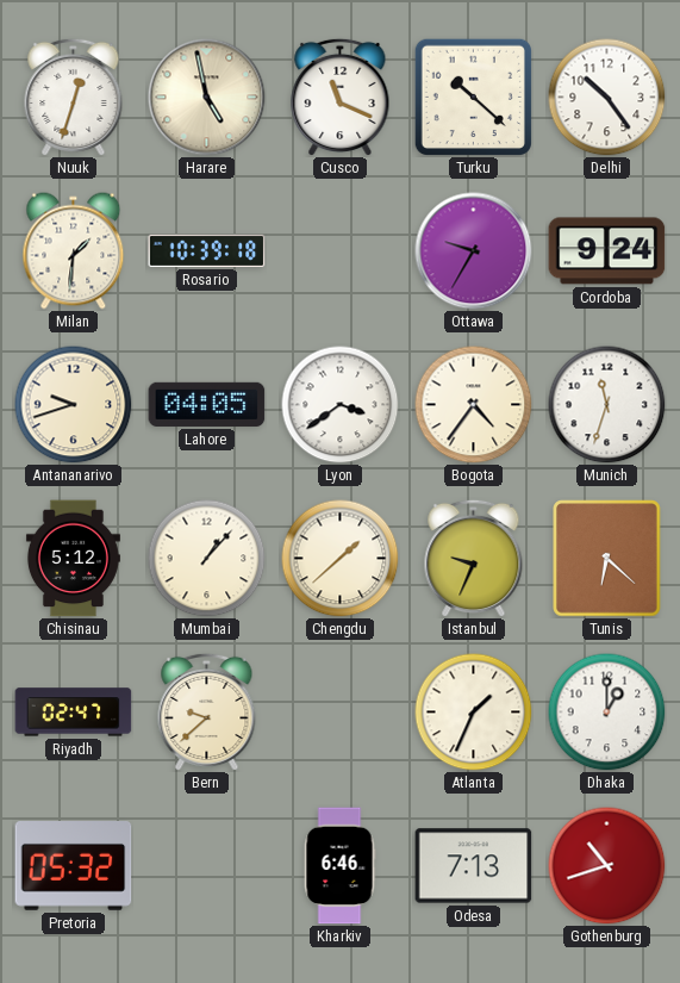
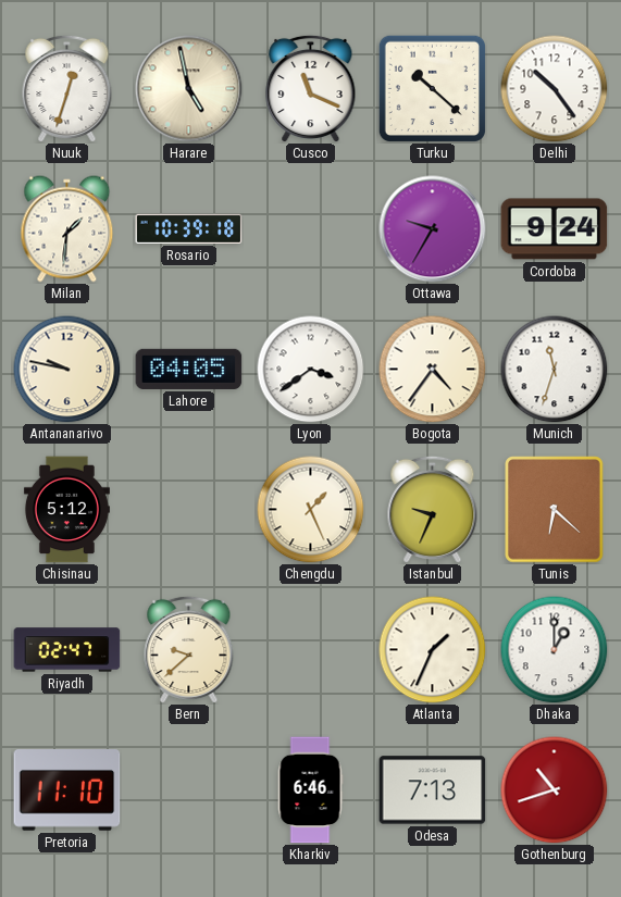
Antananarivo: 9:42 -> 9:47 (67, 370)
Mumbai: 1:07 -> none (207, 559)
Chengdu: 1:38 -> 1:26 (311, 510)
Pretoria: 05:32 -> 11:10 (67, 790)
